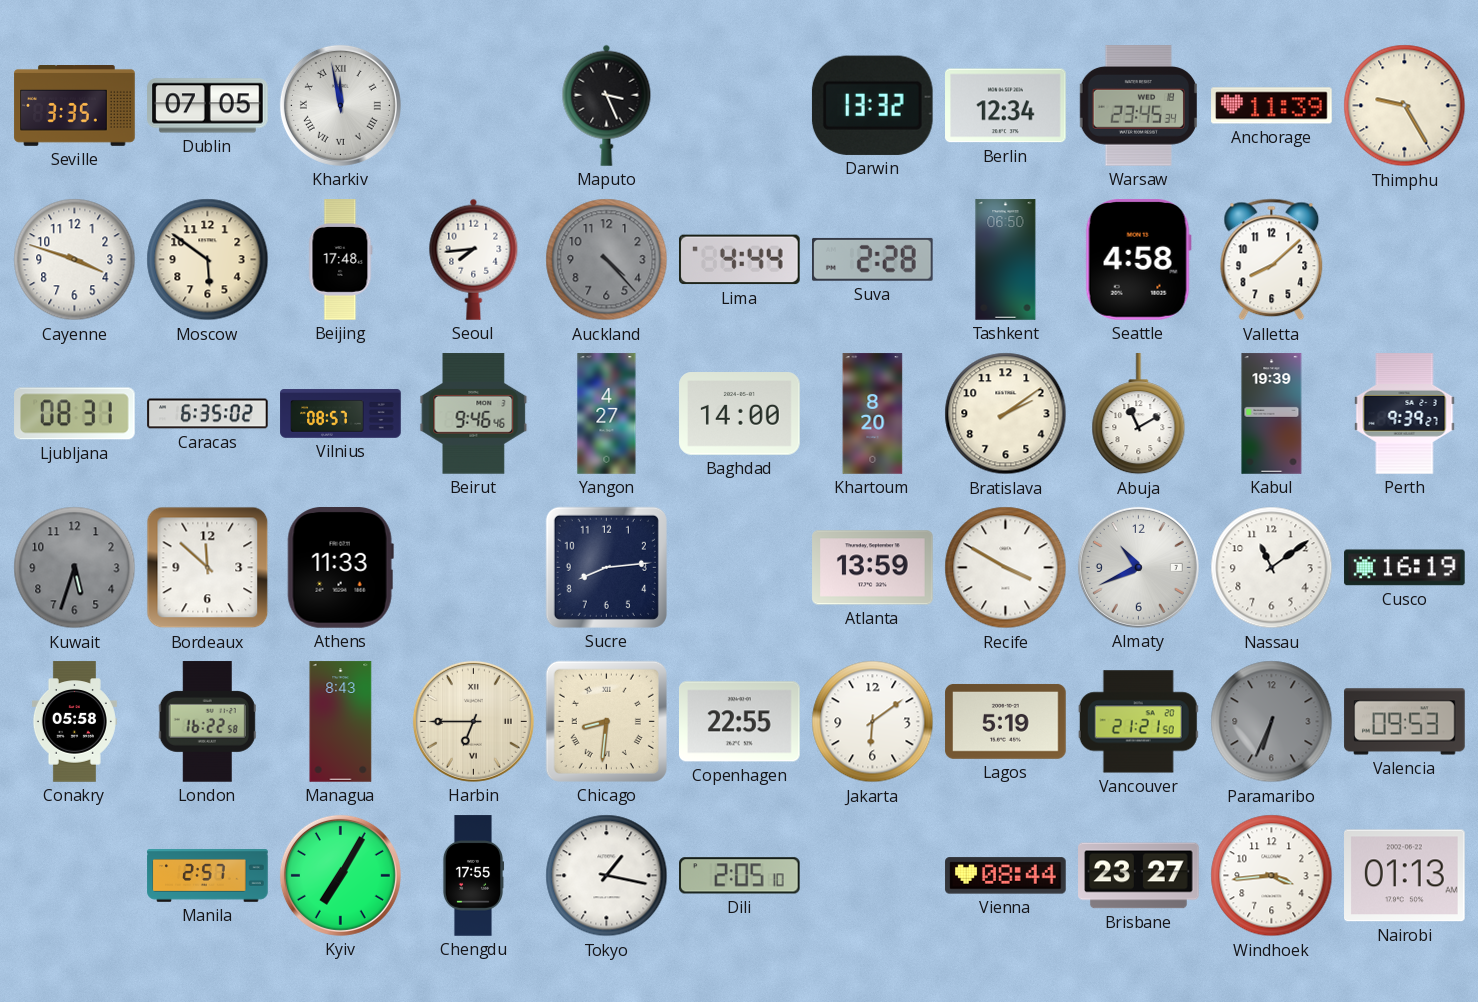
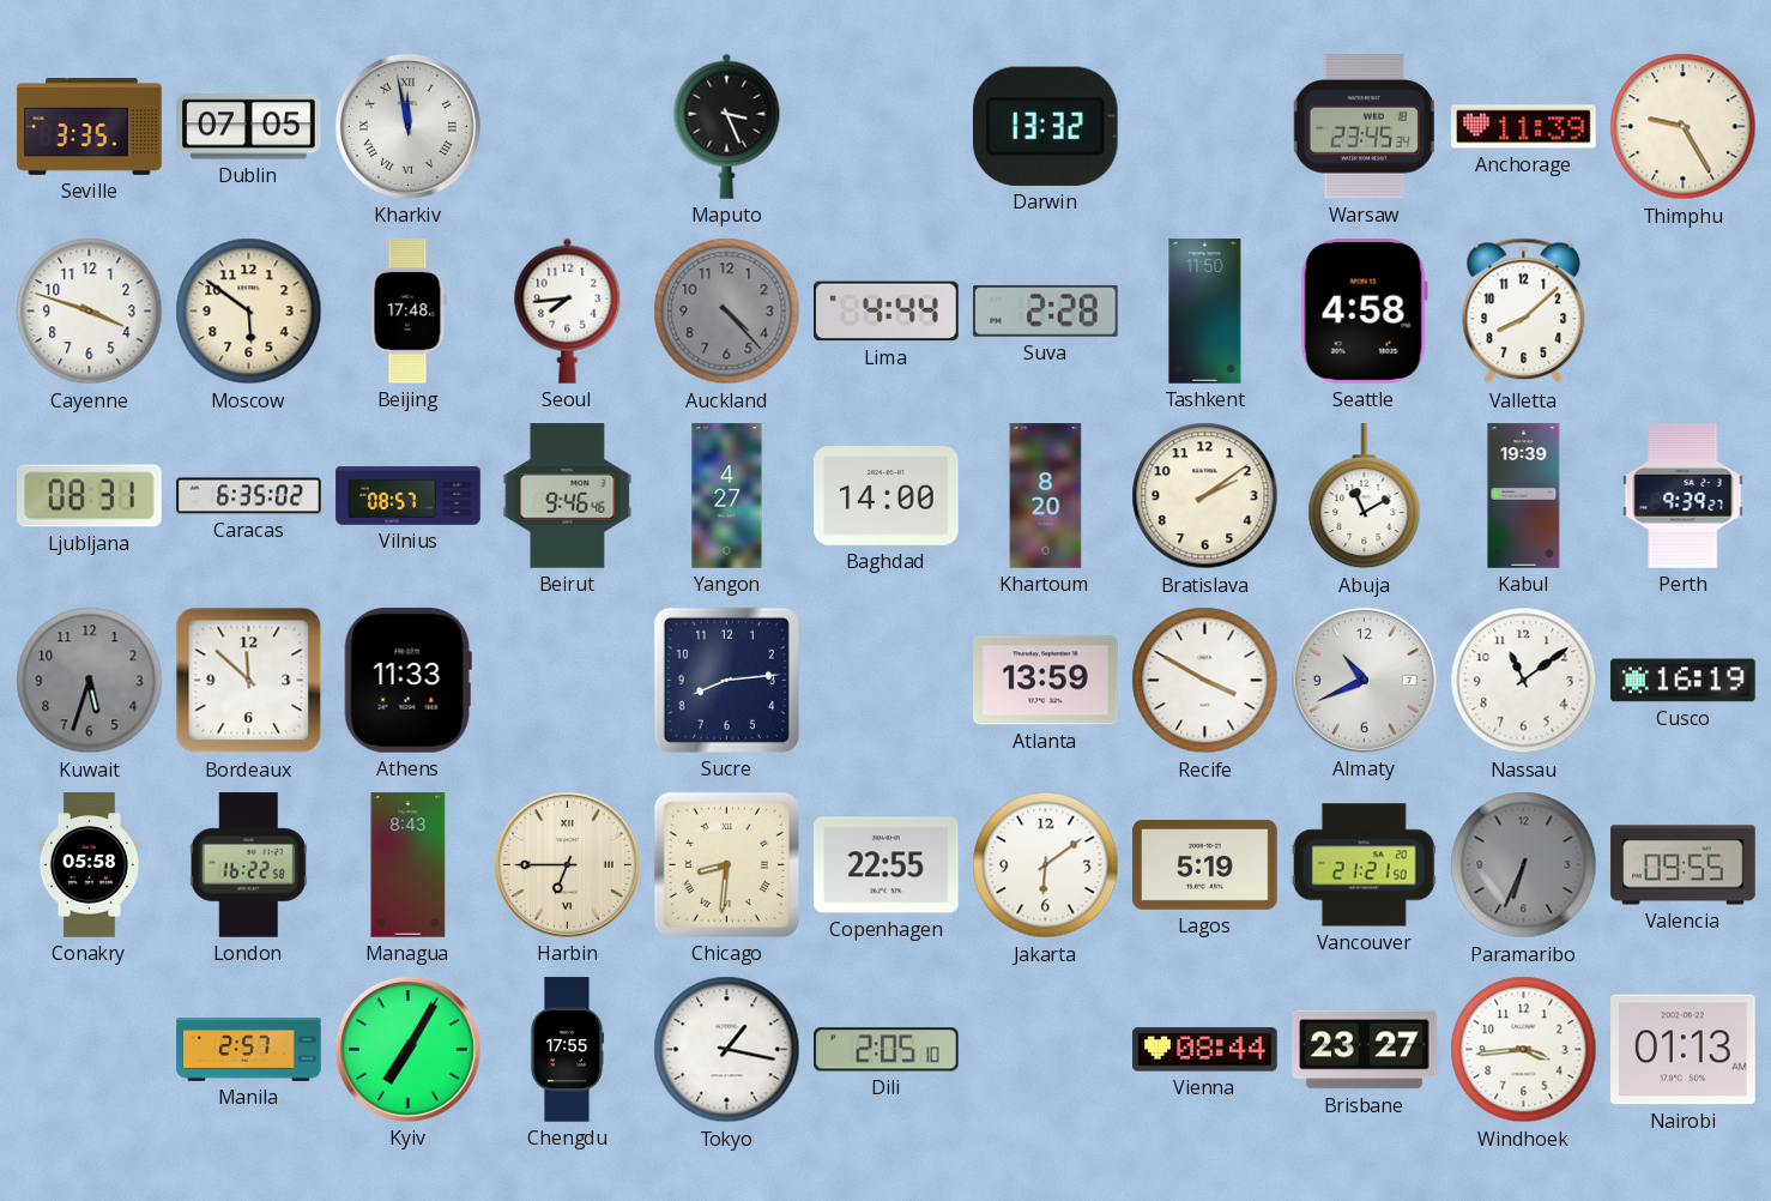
Berlin: 12:34 -> none (1006, 106)
Tashkent: 06:50 -> 11:50 (1205, 312)
Valencia: 09:53 -> 09:55 (1684, 865)
